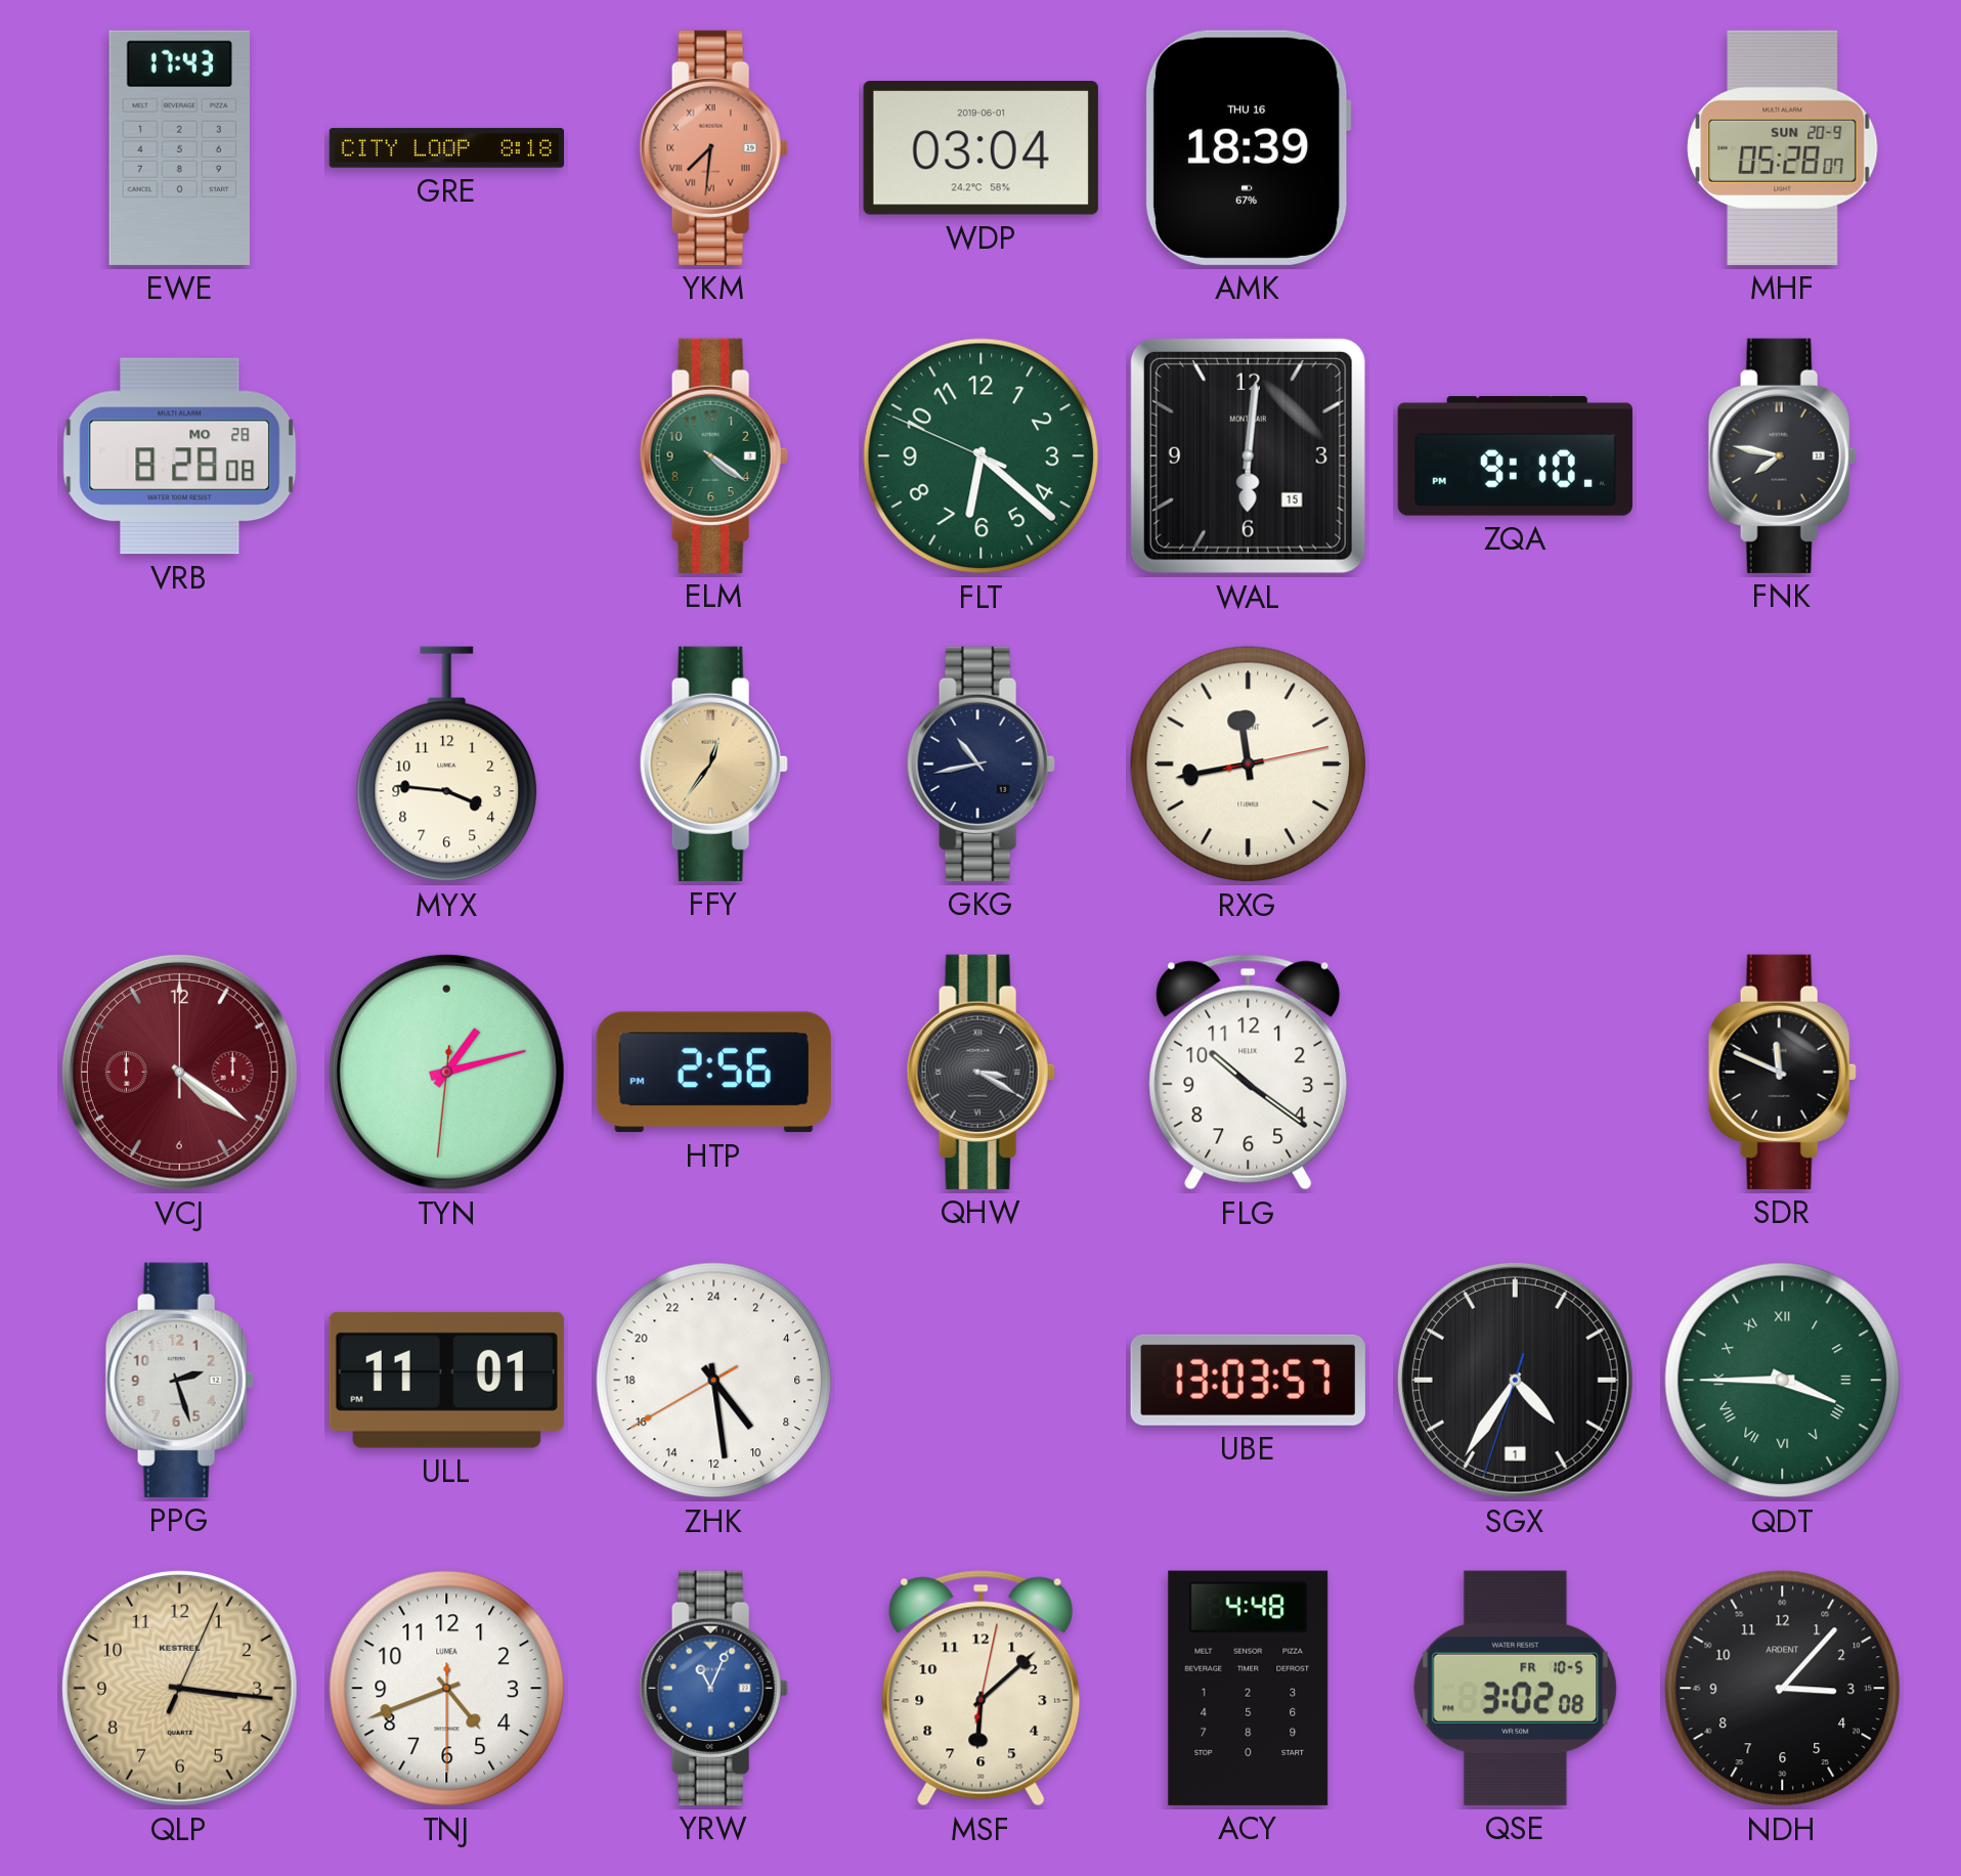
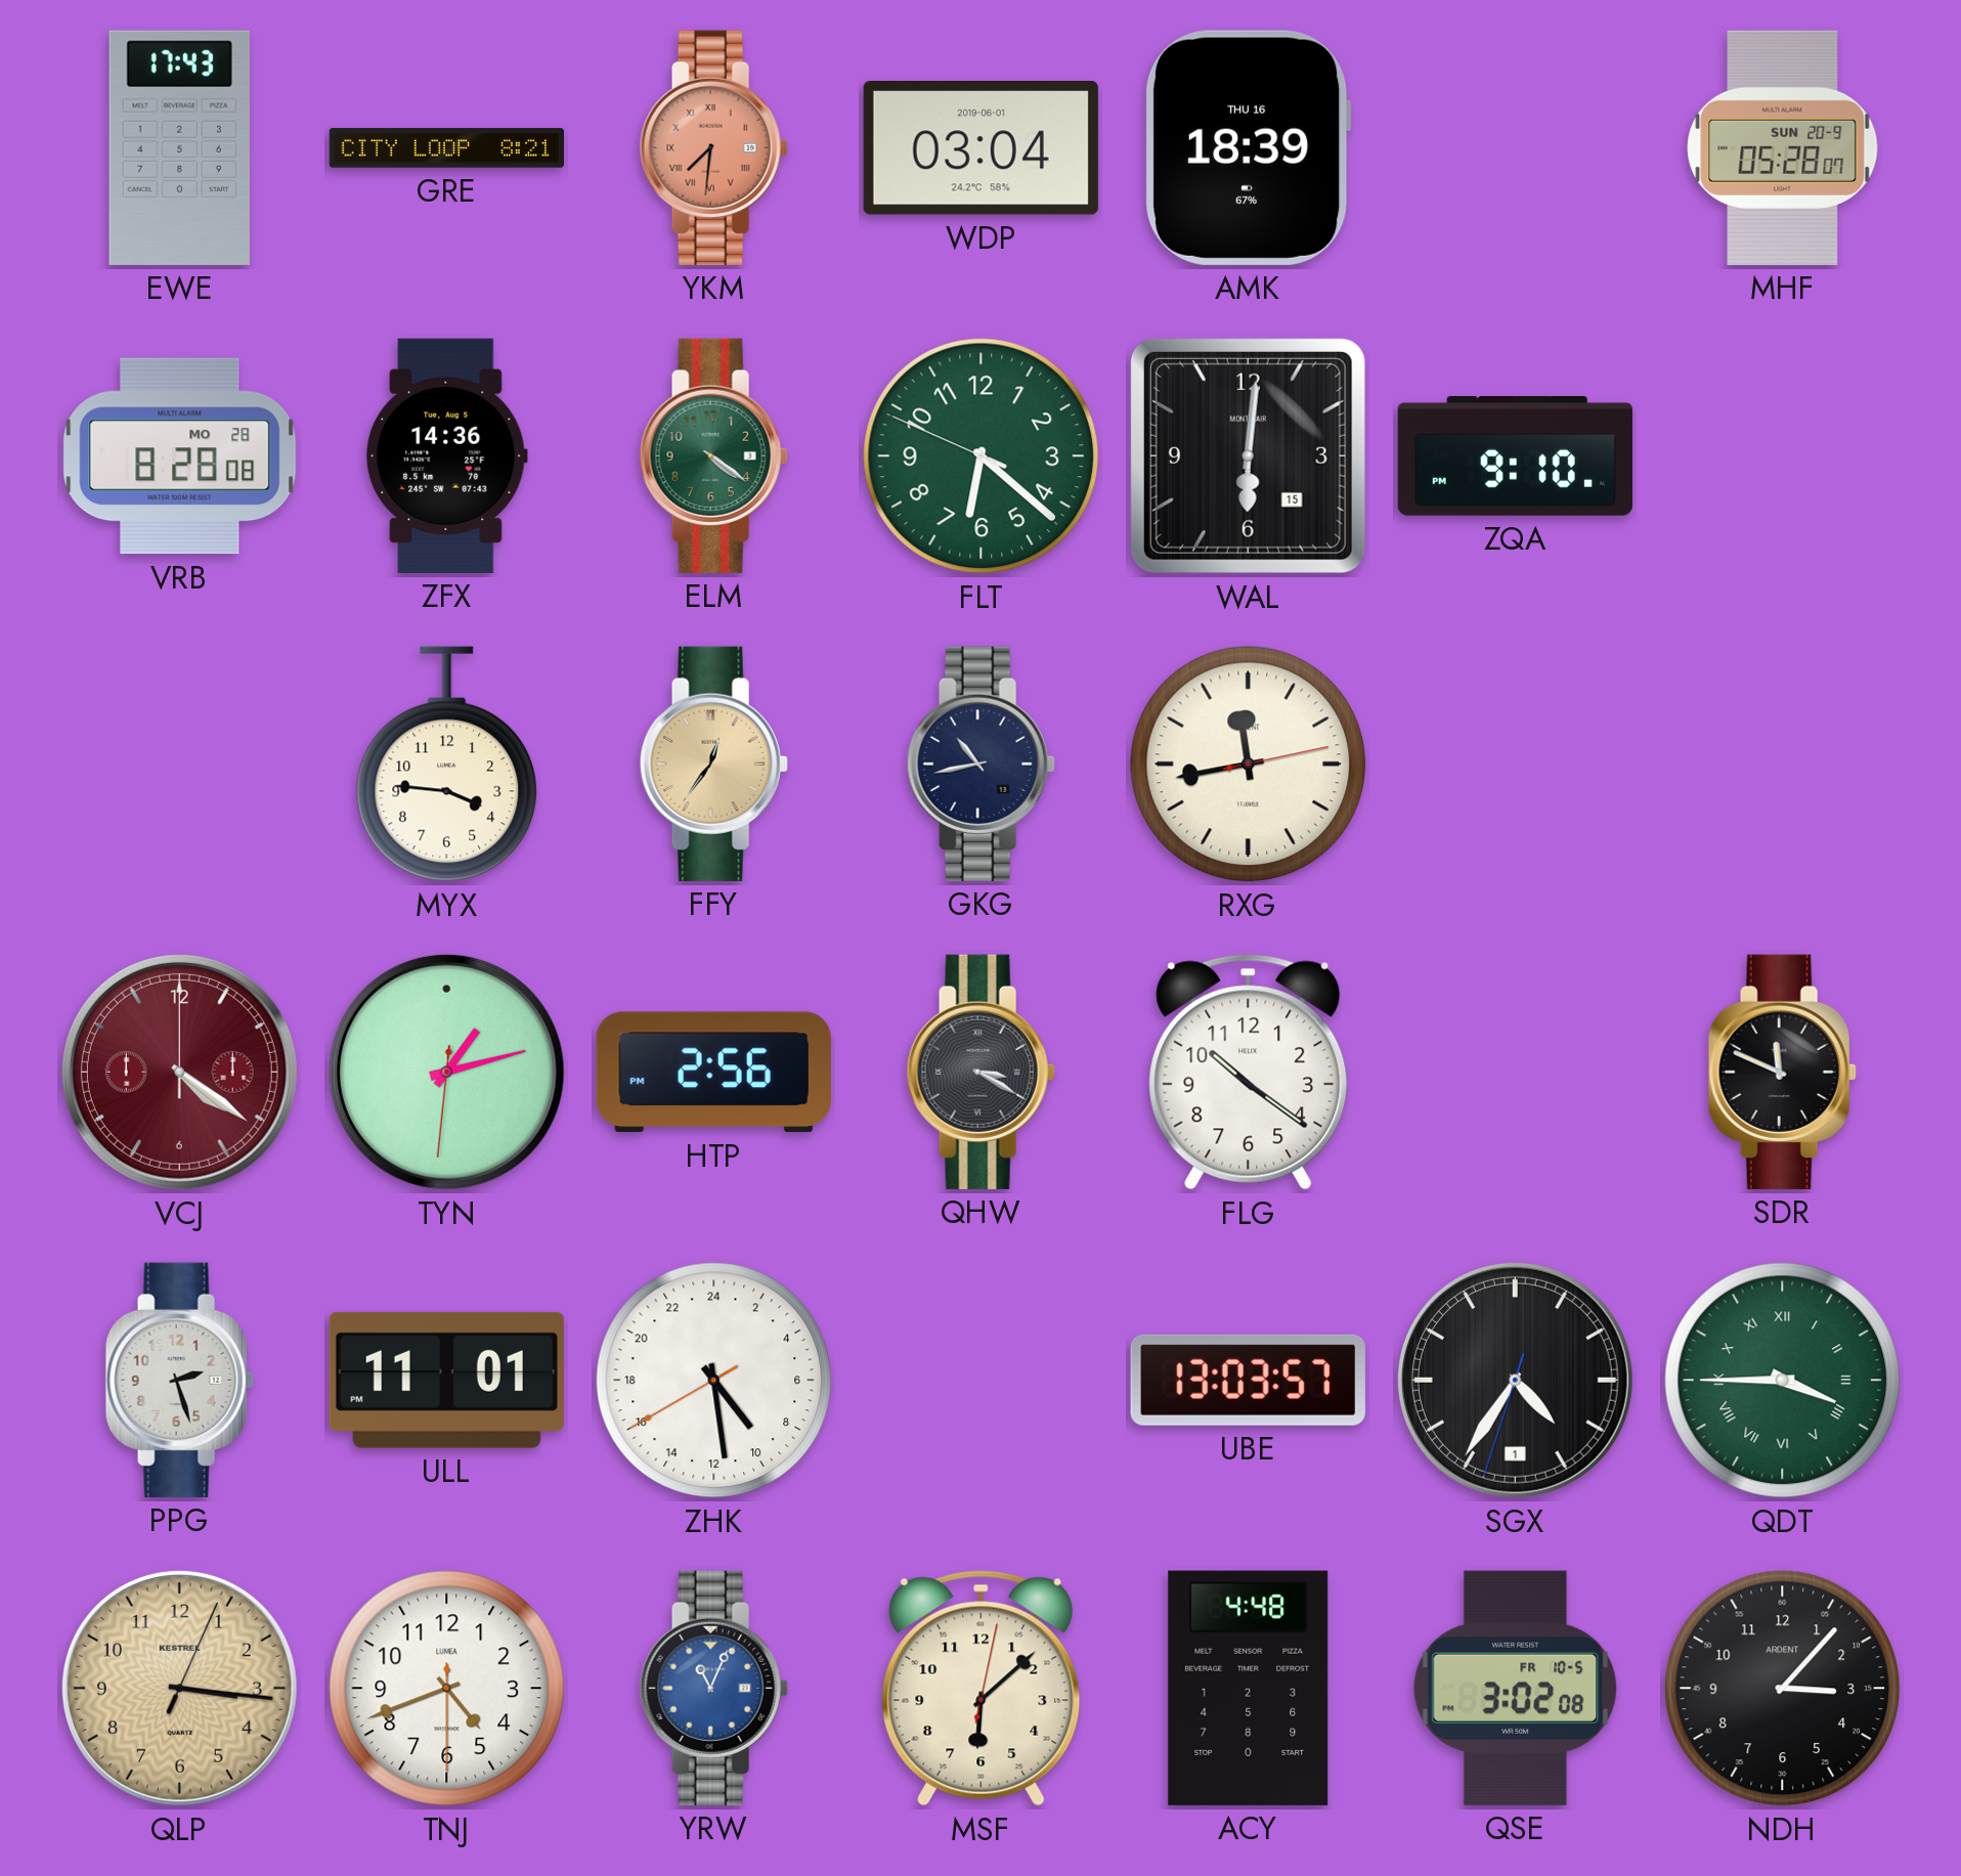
GRE: 8:18 -> 8:21 (446, 148)
ZFX: none -> 14:36 (447, 455)
FNK: 7:47 -> none (1782, 455)
